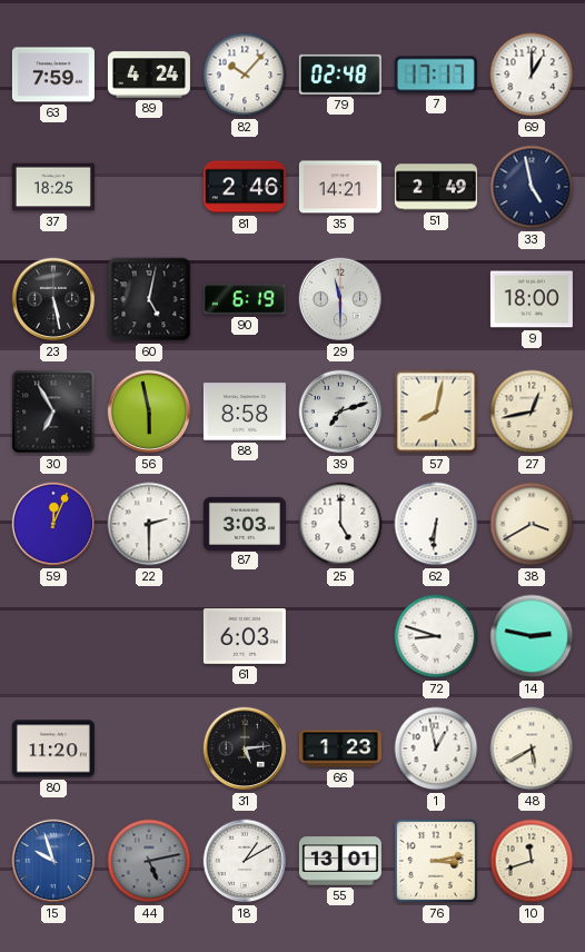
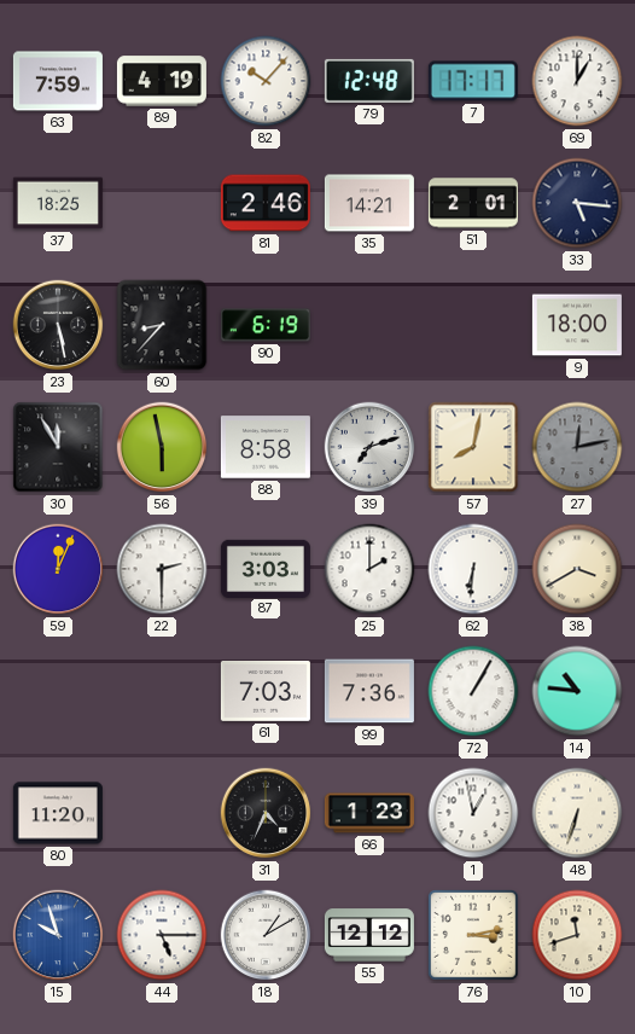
89: 4:24 -> 4:19 (162, 81)
79: 02:48 -> 12:48 (369, 81)
51: 2:49 -> 2:01 (473, 203)
33: 4:58 -> 5:16 (577, 203)
60: 5:02 -> 8:37 (162, 325)
29: 11:30 -> none (340, 299)
30: 6:55 -> 11:55 (58, 447)
27: 12:43 -> 12:13 (577, 447)
27 dial: cream -> grey (577, 447)
25: 5:00 -> 2:00 (369, 569)
61: 6:03 -> 7:03 (266, 691)
99: none -> 7:36 (369, 691)
72: 8:48 -> 1:05 (473, 691)
14: 2:47 -> 10:46 (577, 691)
31: 5:14 -> 4:34 (266, 813)
48: 5:40 -> 6:33 (577, 813)
44: 5:13 -> 5:15 (162, 935)
44 dial: grey -> white (162, 935)
55: 13:01 -> 12:12 (369, 935)
